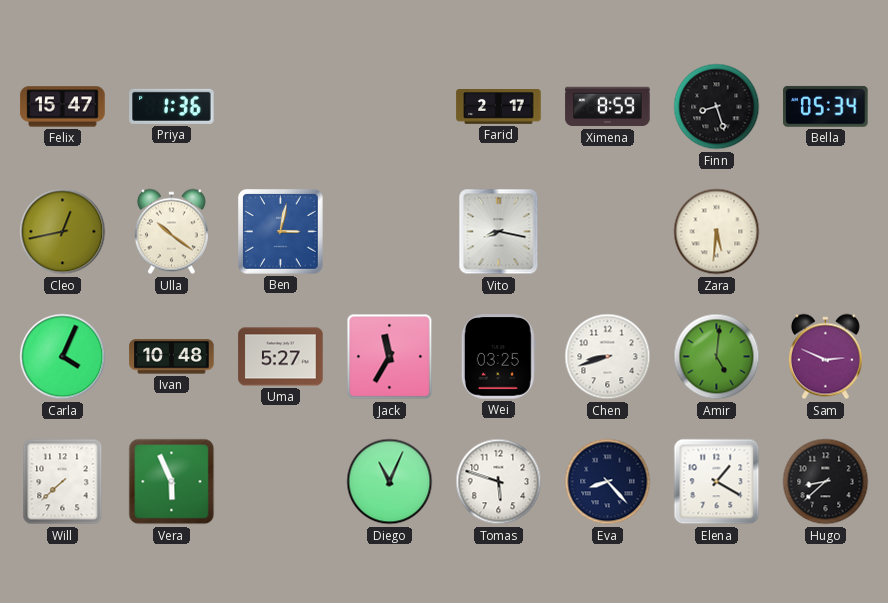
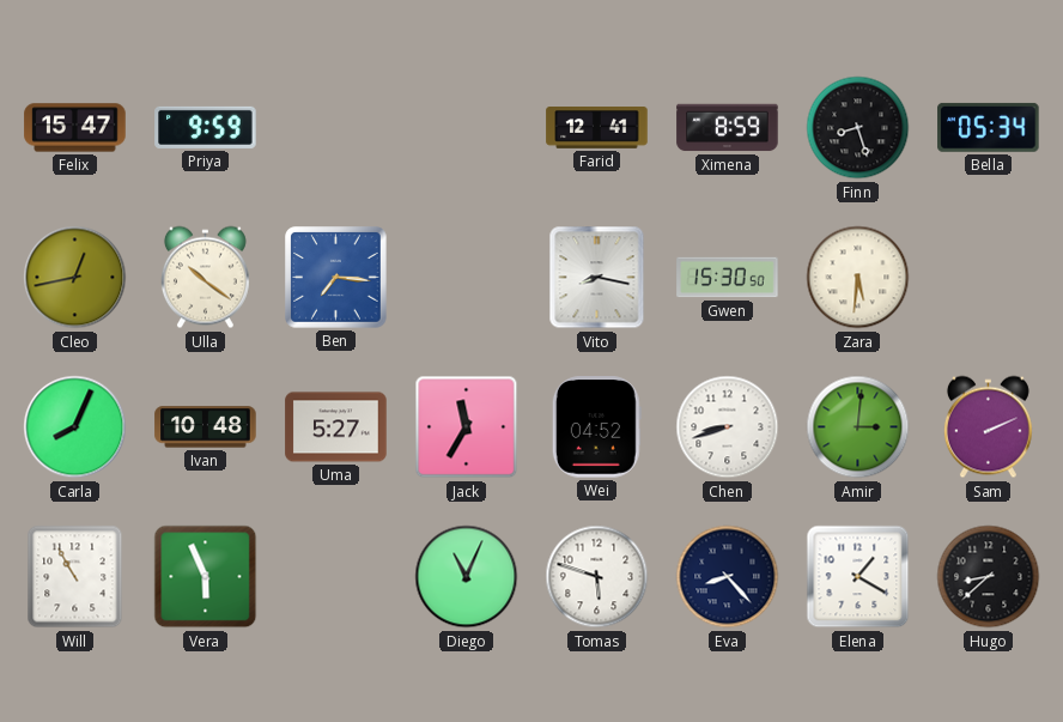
Priya: 1:36 -> 9:59 (206, 127)
Farid: 2:17 -> 12:41 (597, 128)
Ben: 3:02 -> 7:16 (336, 278)
Gwen: none -> 15:30 (728, 278)
Carla: 4:04 -> 8:04 (75, 427)
Wei: 03:25 -> 04:52 (596, 427)
Amir: 5:01 -> 3:01 (858, 427)
Sam: 2:49 -> 2:11 (988, 427)
Will: 7:38 -> 10:55 (75, 577)
